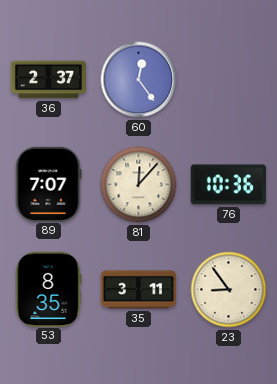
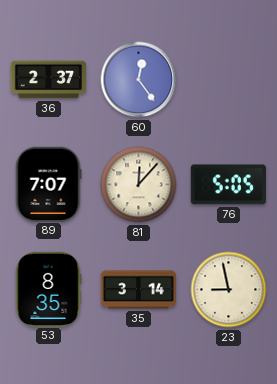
76: 10:36 -> 5:05 (228, 185)
35: 3:11 -> 3:14 (138, 290)
23: 8:54 -> 8:58 (229, 290)
